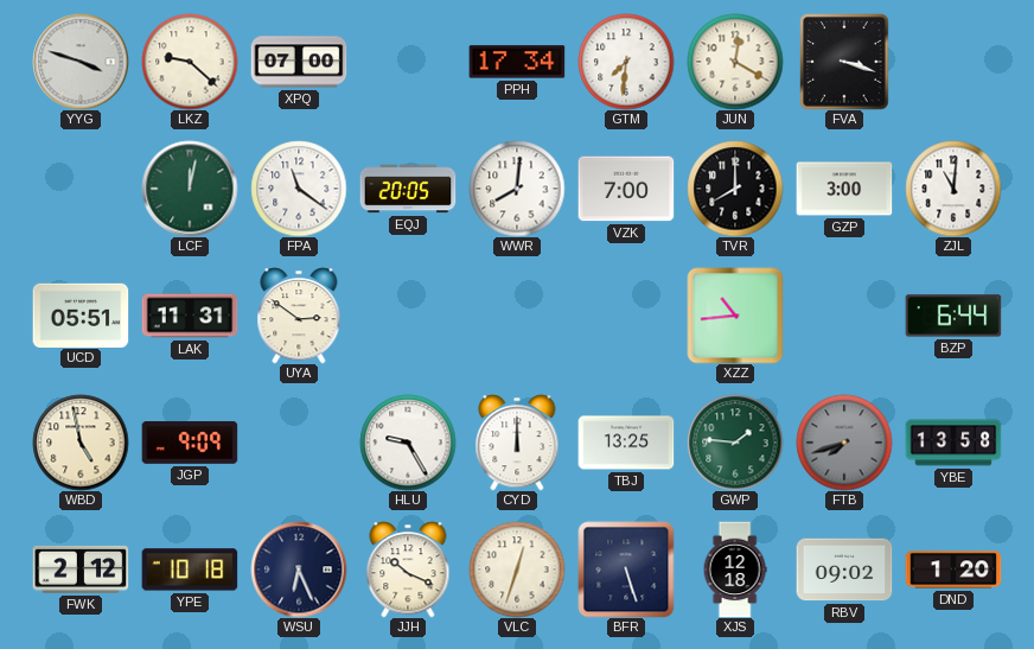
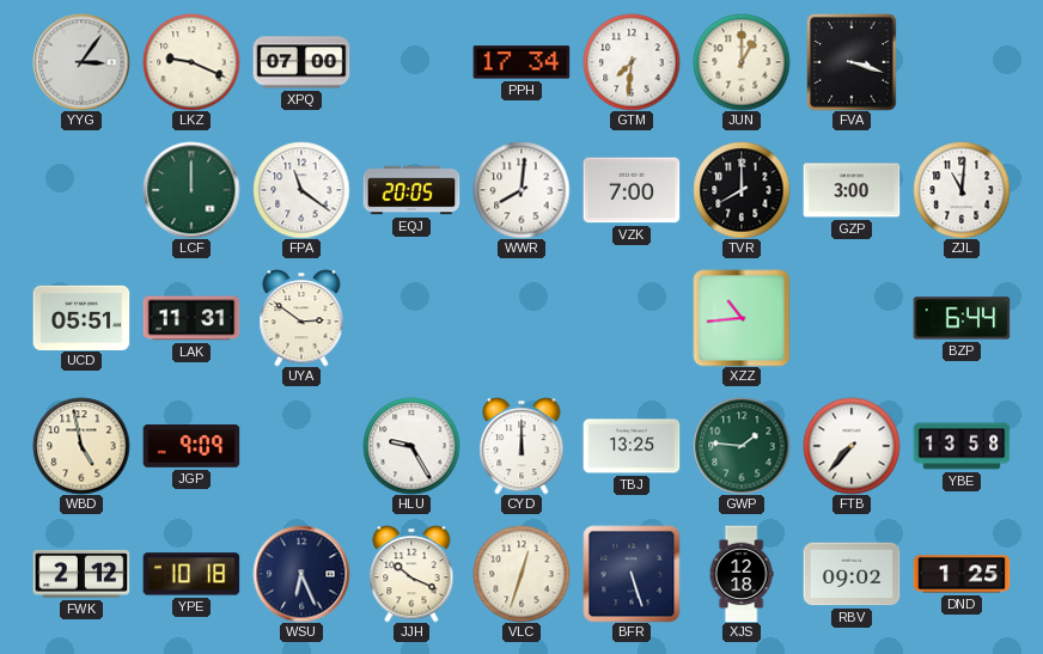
YYG: 3:48 -> 3:06 (81, 62)
LKZ: 9:22 -> 9:19 (191, 62)
JUN: 12:20 -> 1:00 (742, 62)
LCF: 12:02 -> 12:00 (191, 190)
FTB: 7:42 -> 7:37 (852, 446)
FTB dial: grey -> white (852, 446)
DND: 1:20 -> 1:25 (962, 574)
